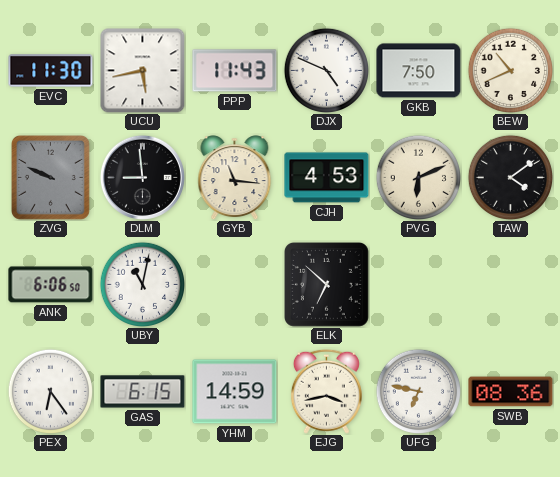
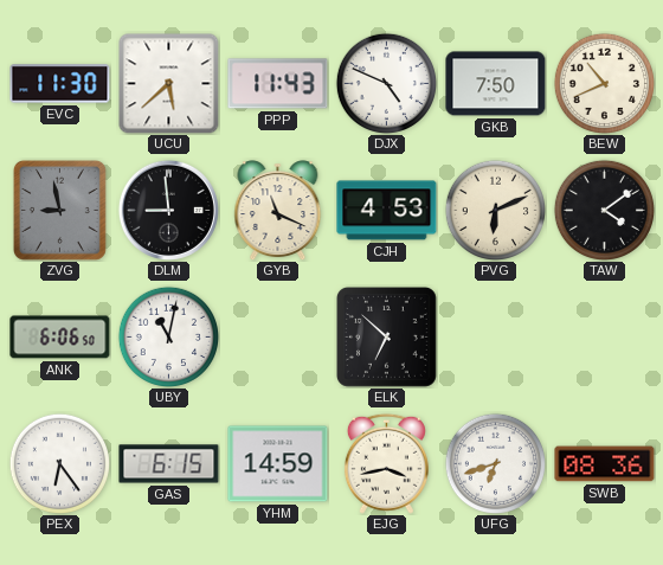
UCU: 5:43 -> 5:38 (169, 84)
ZVG: 9:49 -> 8:58 (59, 210)
GYB: 11:16 -> 11:19 (278, 211)
UFG: 6:47 -> 6:42 (495, 463)
